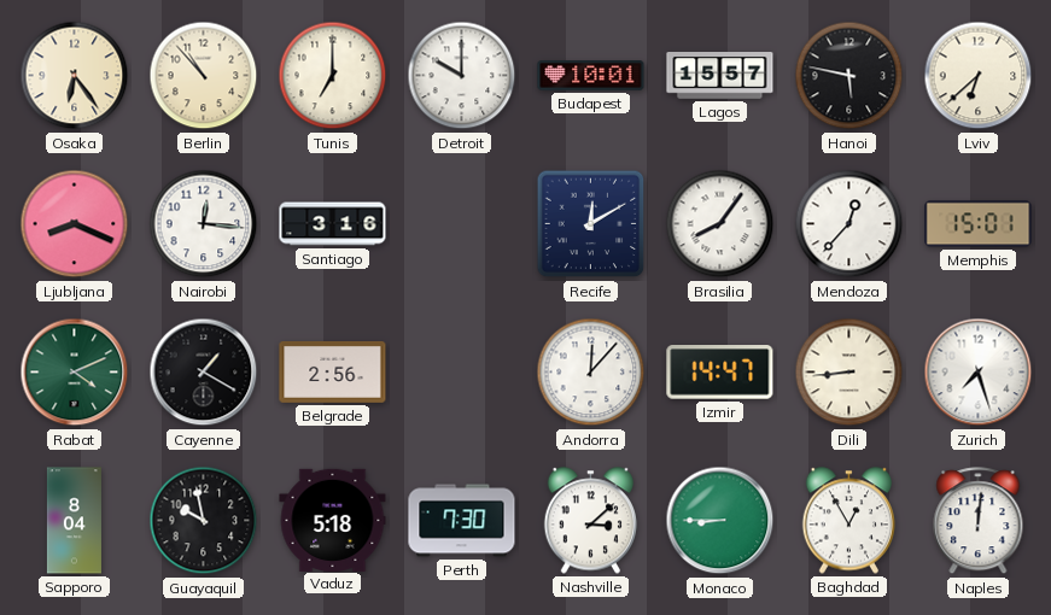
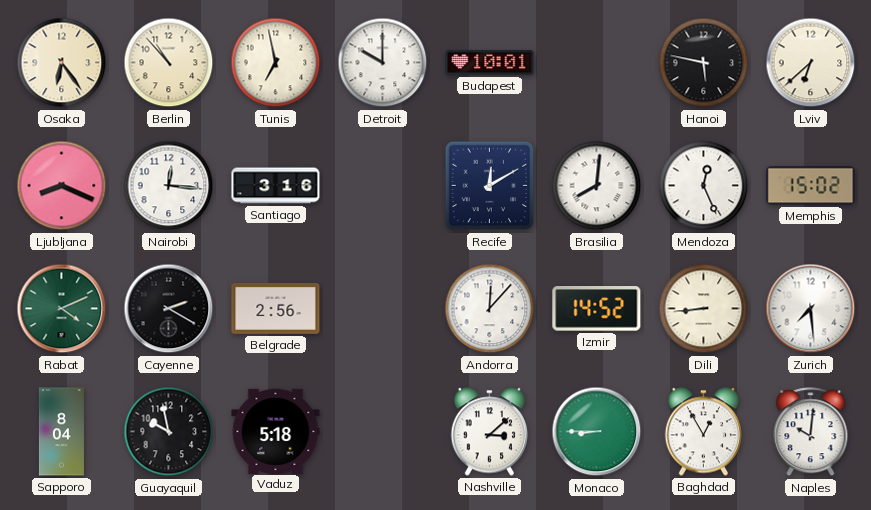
Tunis: 7:00 -> 6:58 (276, 63)
Lagos: 15:57 -> none (720, 76)
Brasilia: 8:06 -> 8:01 (597, 186)
Mendoza: 12:37 -> 12:26 (704, 186)
Memphis: 15:01 -> 15:02 (811, 186)
Cayenne: 1:20 -> 2:20 (169, 309)
Izmir: 14:47 -> 14:52 (597, 309)
Zurich: 7:27 -> 7:29 (811, 309)
Perth: 7:30 -> none (462, 521)
Naples: 12:01 -> 10:01 (811, 432)
